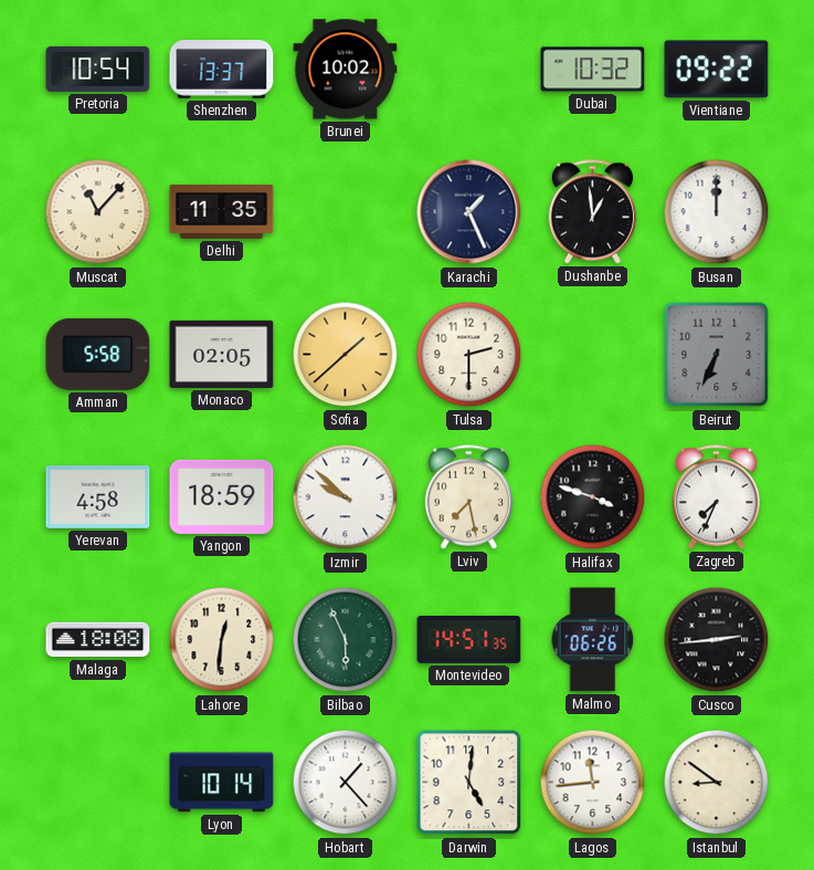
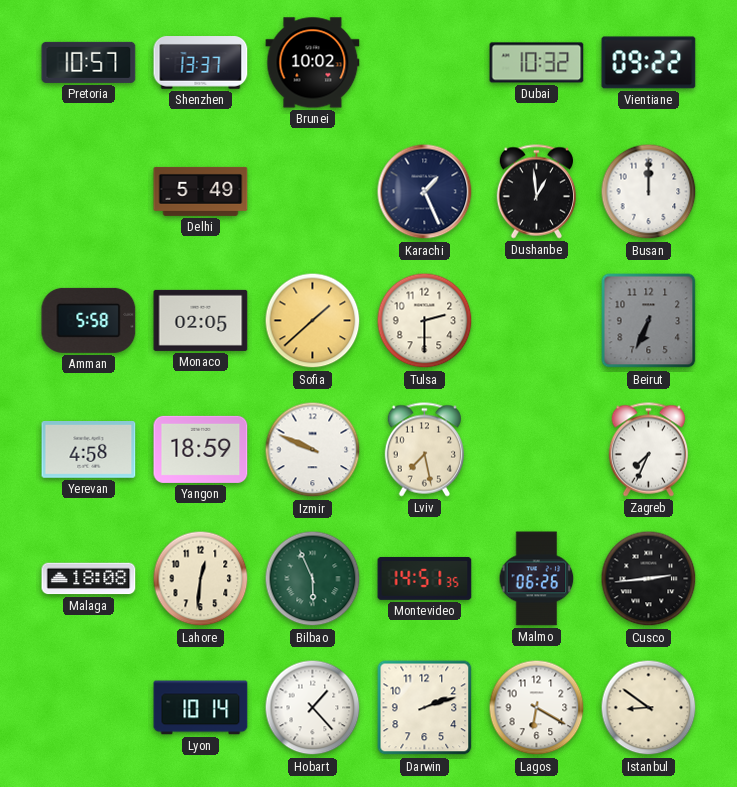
Pretoria: 10:54 -> 10:57 (89, 62)
Muscat: 11:07 -> none (98, 212)
Delhi: 11:35 -> 5:49 (201, 191)
Izmir: 9:52 -> 9:49 (313, 450)
Halifax: 3:48 -> none (593, 497)
Darwin: 5:01 -> 2:12 (425, 708)
Lagos: 11:44 -> 6:20 (537, 708)
